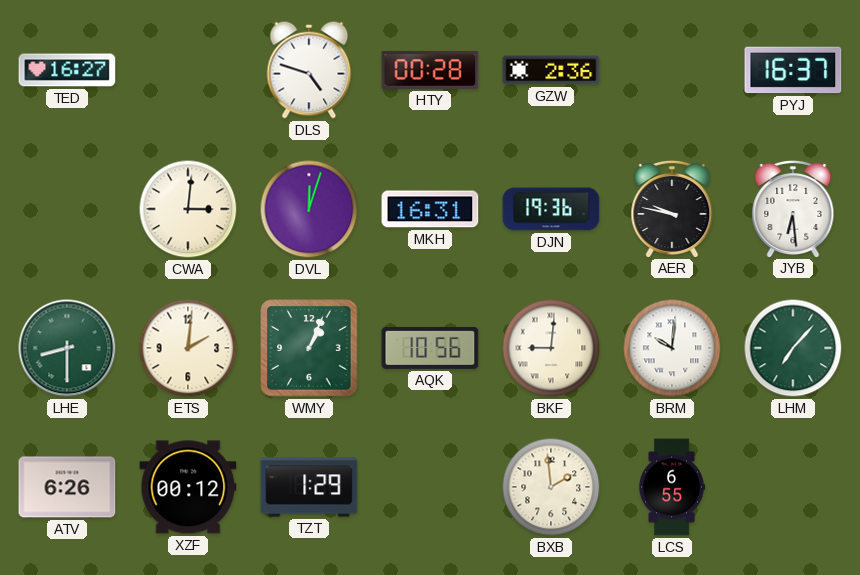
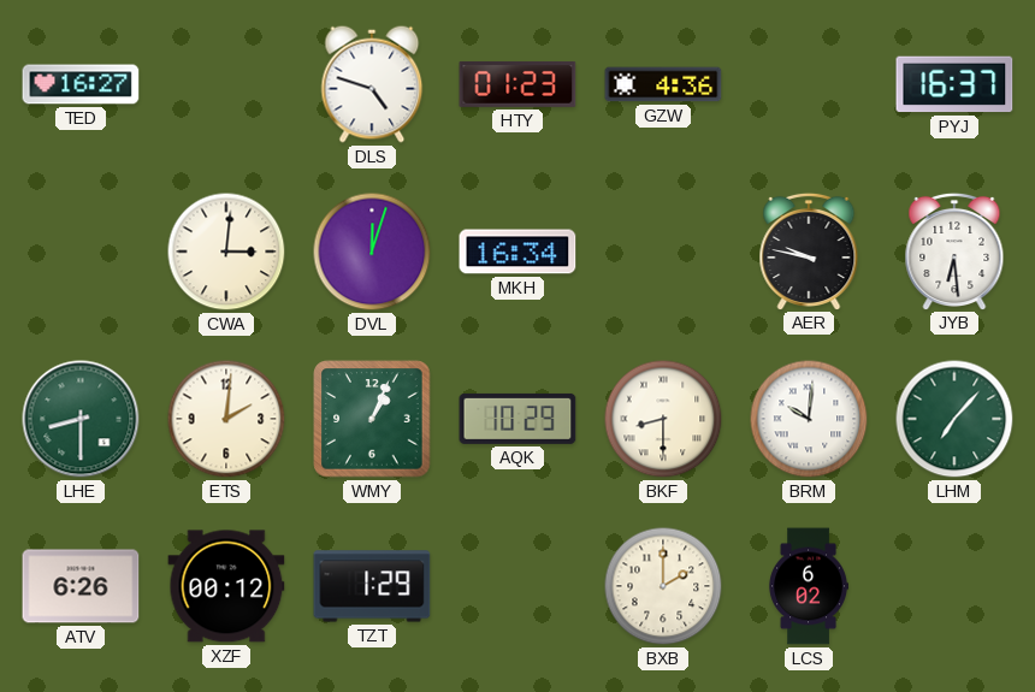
HTY: 00:28 -> 01:23 (517, 84)
GZW: 2:36 -> 4:36 (663, 84)
MKH: 16:31 -> 16:34 (517, 252)
DJN: 19:36 -> none (551, 209)
AQK: 10:56 -> 10:29 (517, 419)
BKF: 9:01 -> 8:30 (663, 419)
BXB: 1:59 -> 2:00 (663, 586)
LCS: 6:55 -> 6:02 (809, 586)
